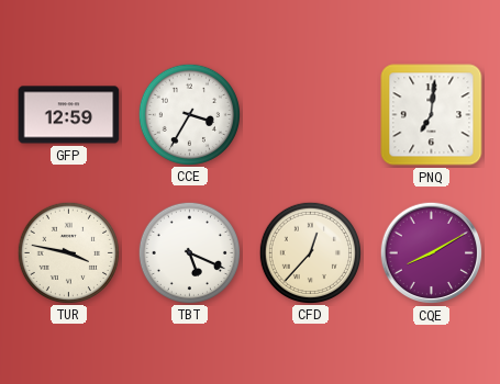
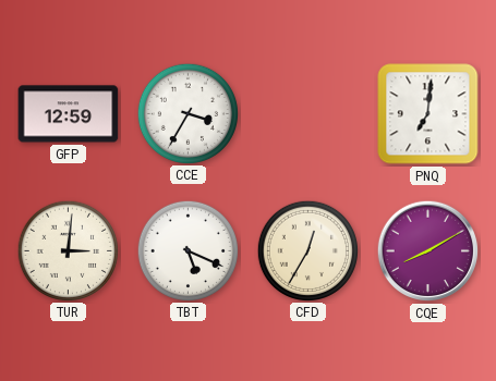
TUR: 3:47 -> 3:01 (68, 250)
CFD: 12:37 -> 12:35 (307, 250)
